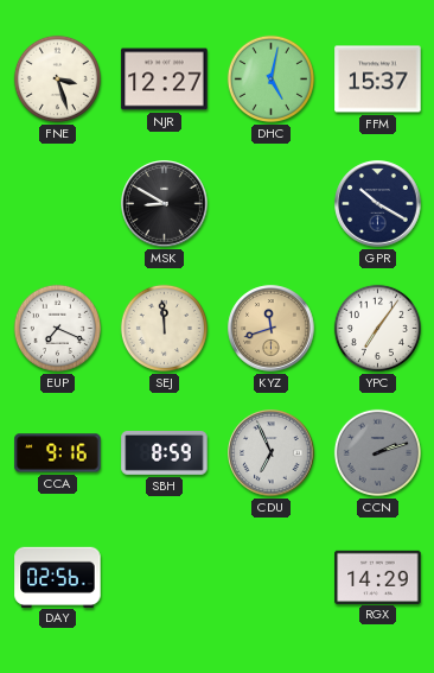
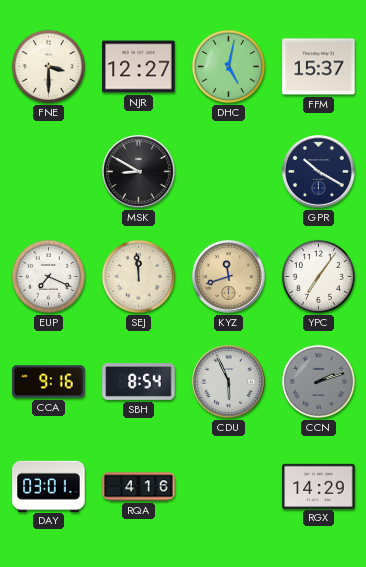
FNE: 3:27 -> 3:30 (48, 66)
SBH: 8:59 -> 8:54 (139, 382)
CDU: 6:56 -> 5:56 (229, 382)
DAY: 02:56 -> 03:01 (49, 486)
RQA: none -> 4:16 (139, 487)
